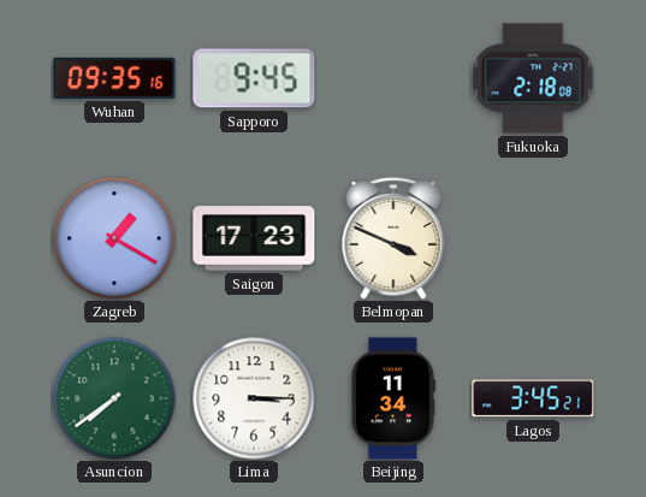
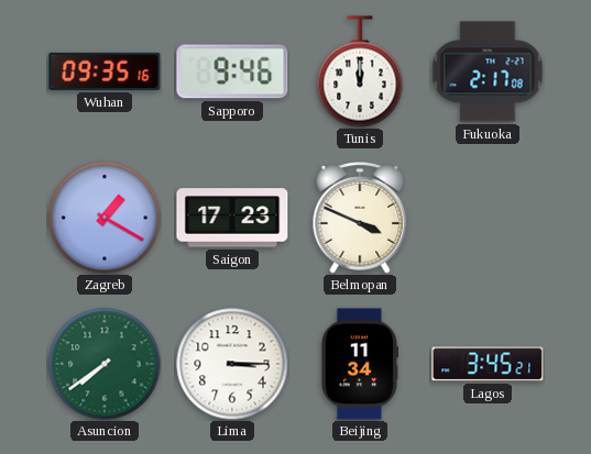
Sapporo: 9:45 -> 9:46 (232, 71)
Tunis: none -> 12:00 (360, 71)
Fukuoka: 2:18 -> 2:17 (488, 71)
